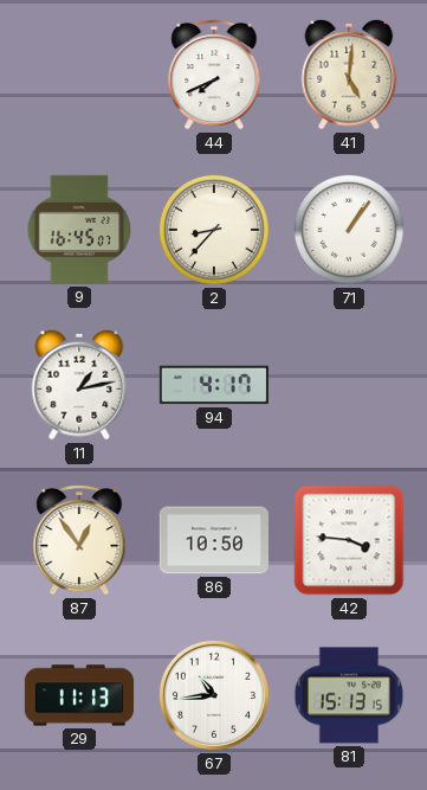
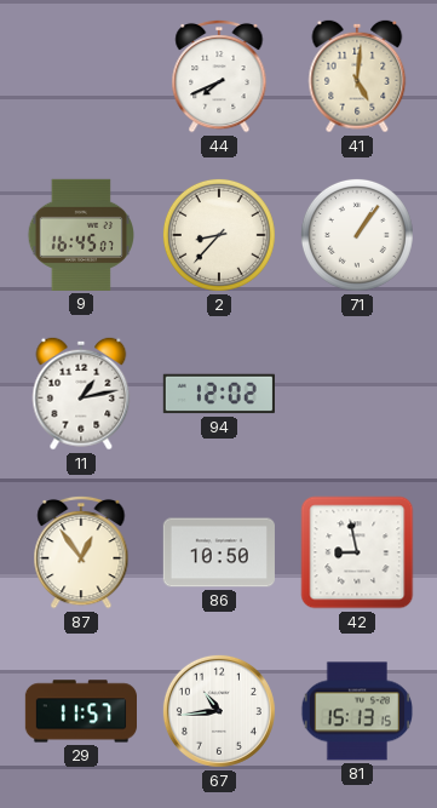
94: 4:17 -> 12:02 (219, 394)
42: 3:46 -> 8:58 (357, 552)
29: 11:13 -> 11:57 (80, 711)
